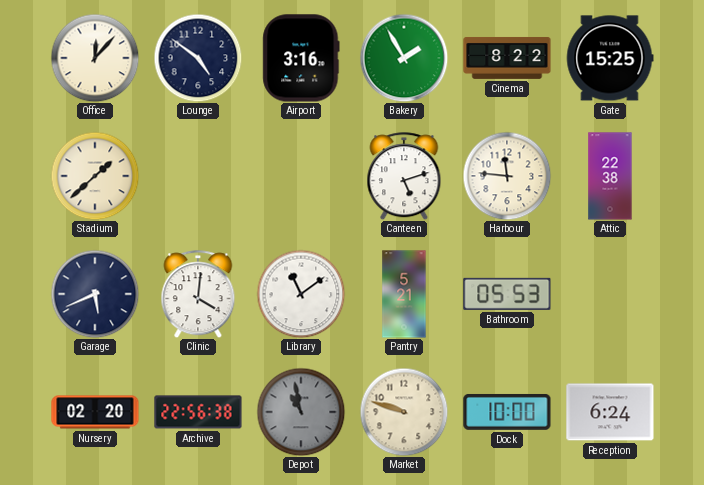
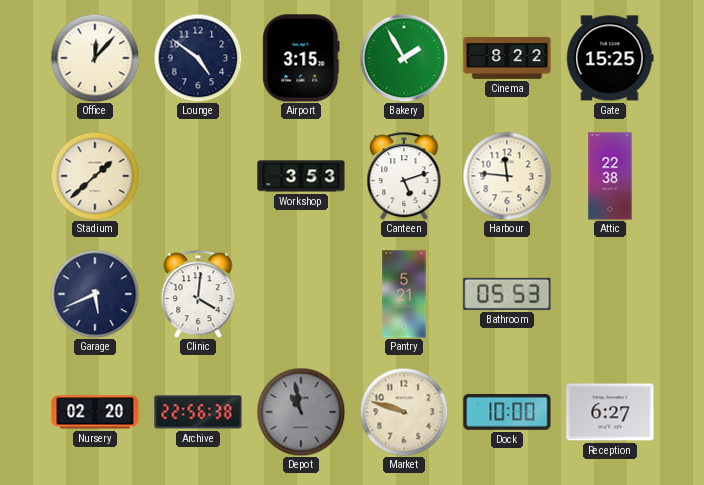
Airport: 3:16 -> 3:15 (301, 58)
Workshop: none -> 3:53 (301, 176)
Library: 11:09 -> none (301, 294)
Reception: 6:24 -> 6:27 (610, 412)
